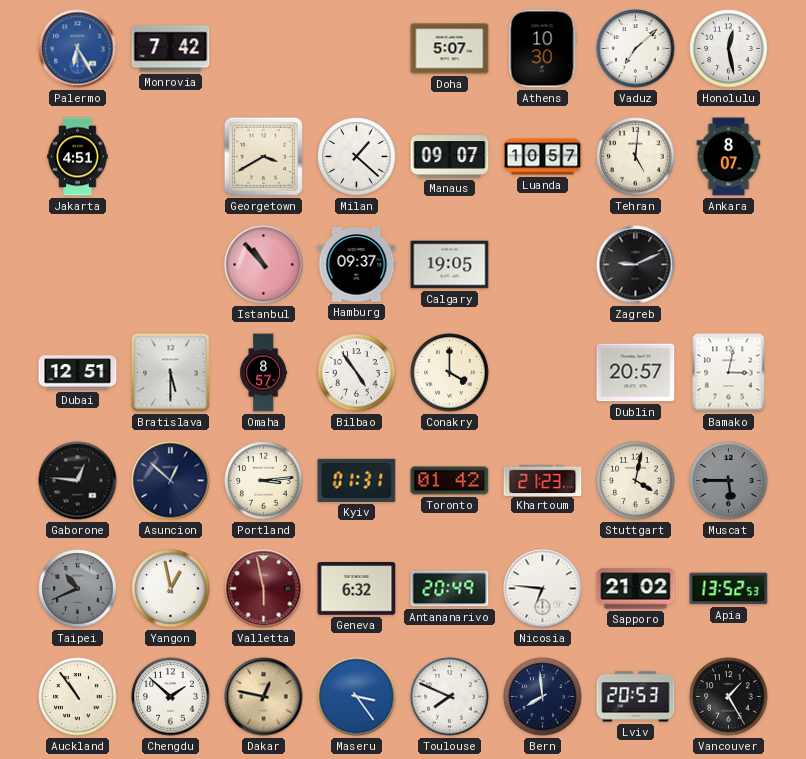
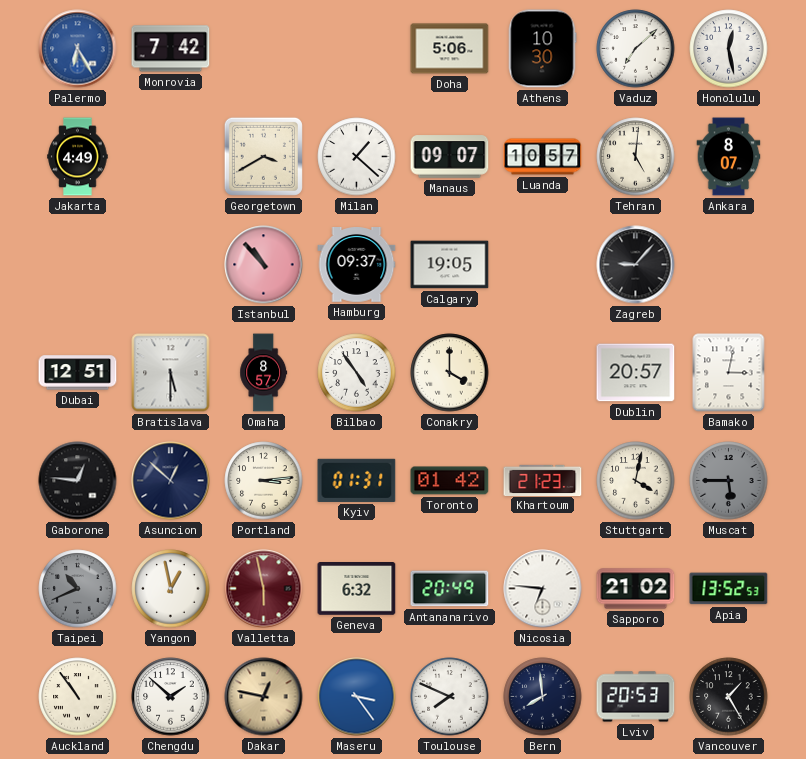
Doha: 5:07 -> 5:06 (450, 49)
Jakarta: 4:51 -> 4:49 (78, 157)
Zagreb: 9:11 -> 9:07 (636, 265)
